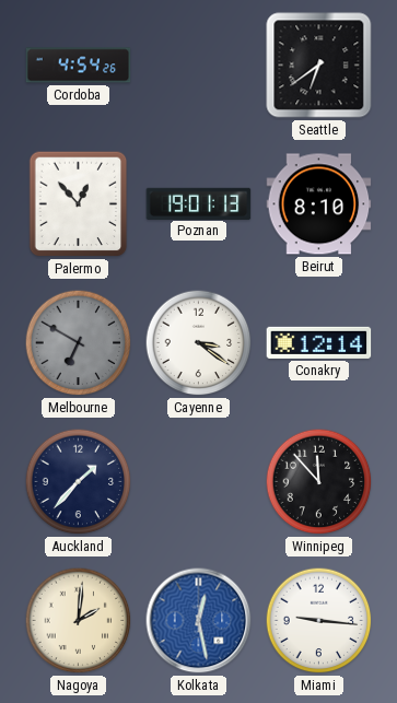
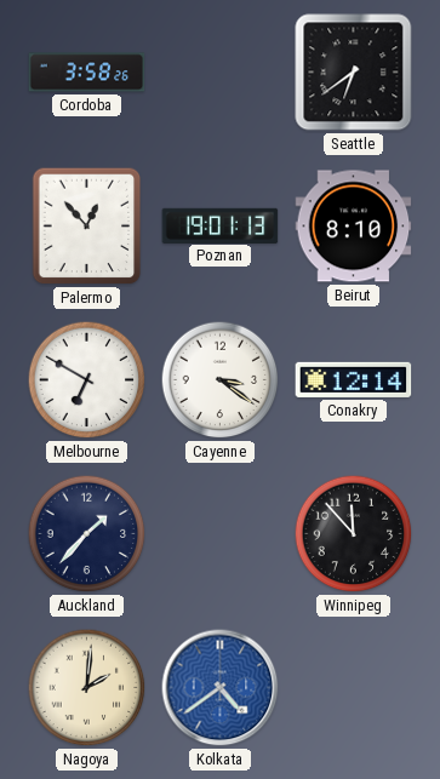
Cordoba: 4:54 -> 3:58 (87, 73)
Melbourne dial: grey -> white (87, 380)
Kolkata: 12:28 -> 4:39 (221, 688)
Miami: 9:16 -> none (319, 621)
